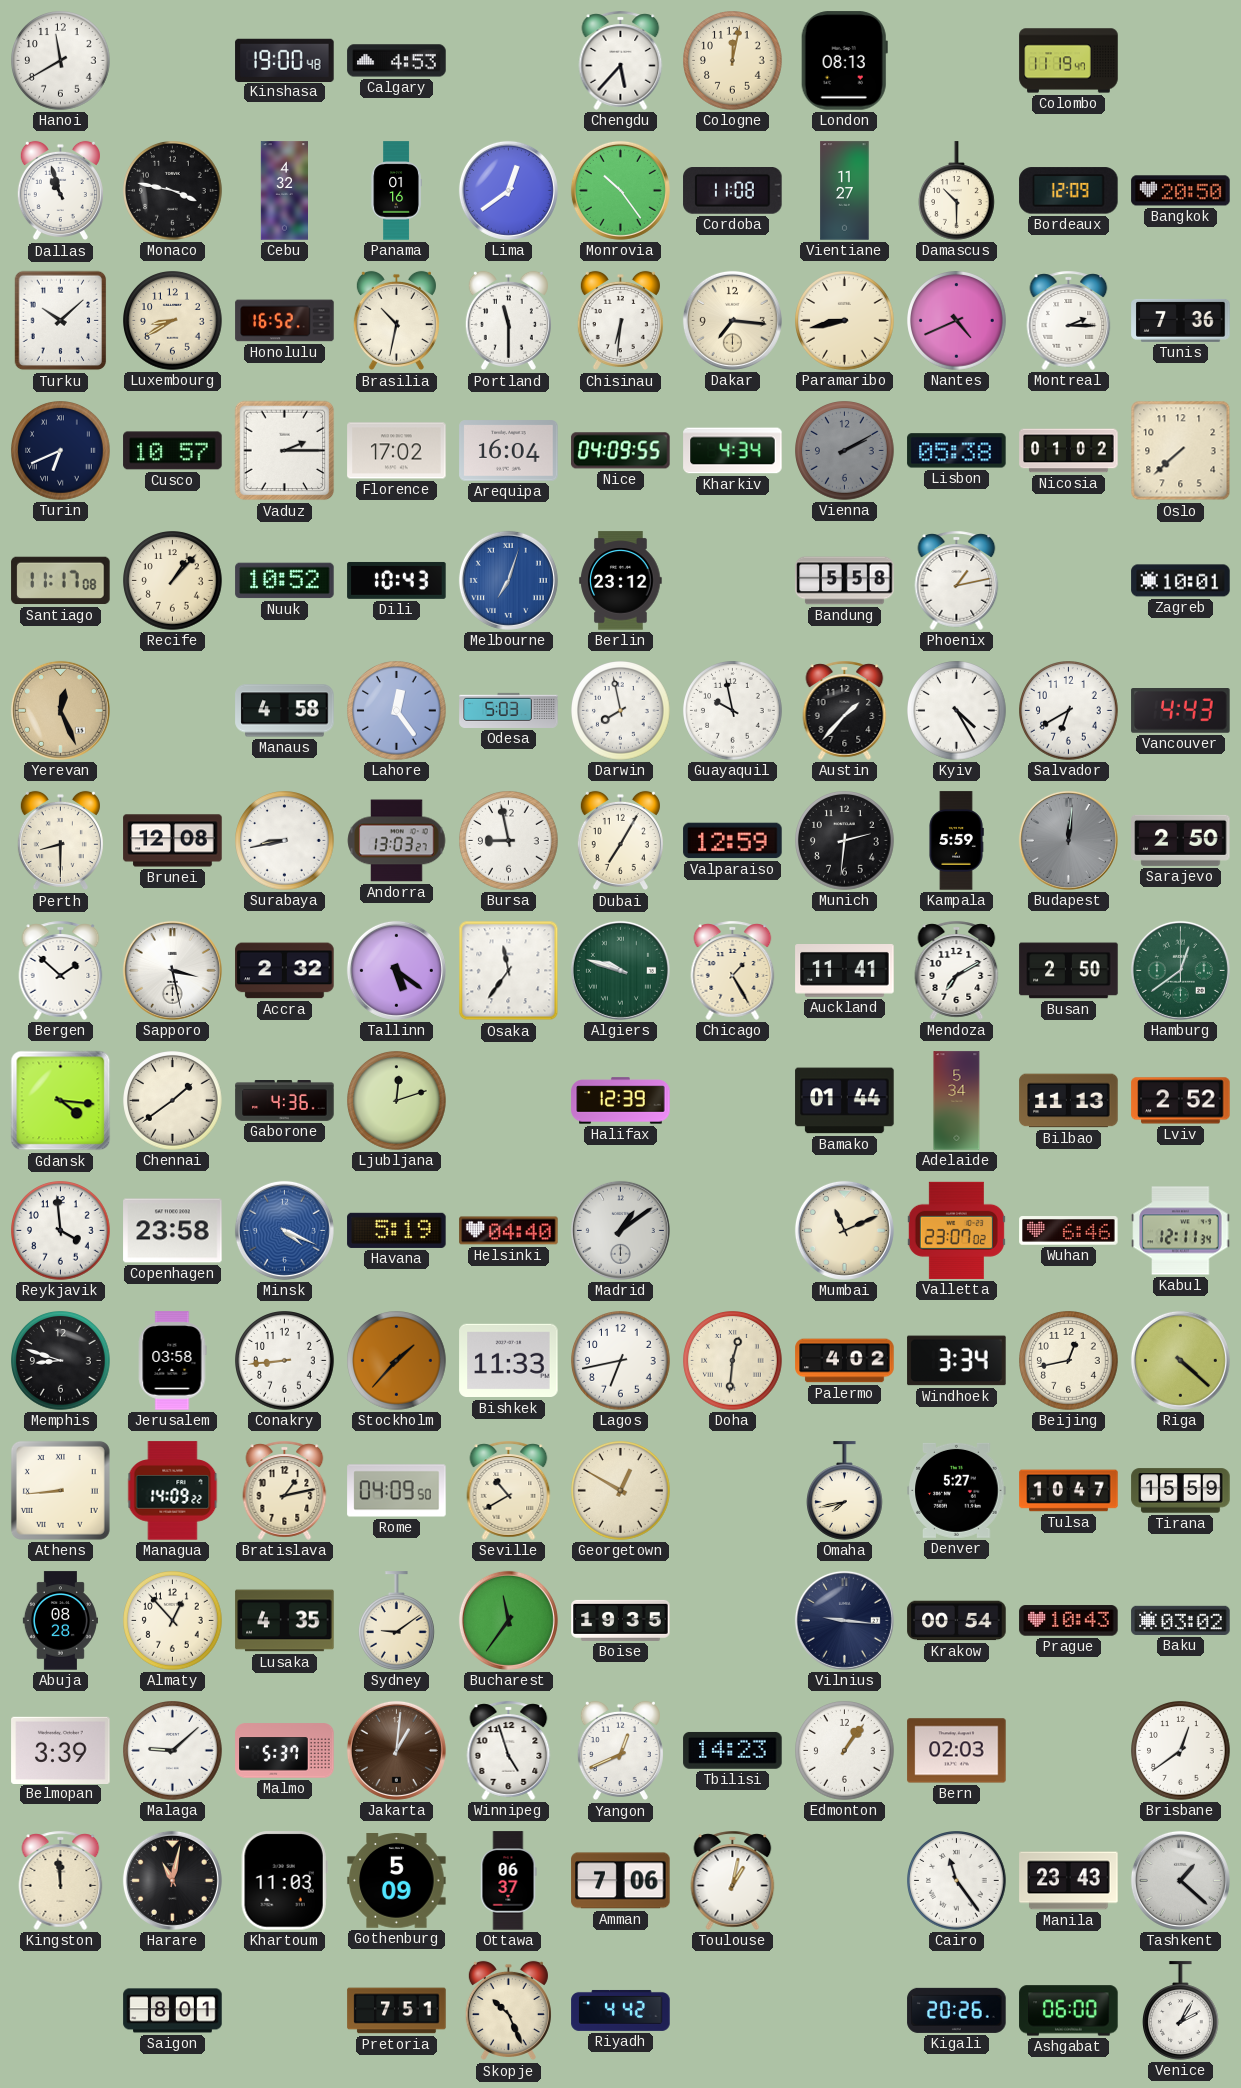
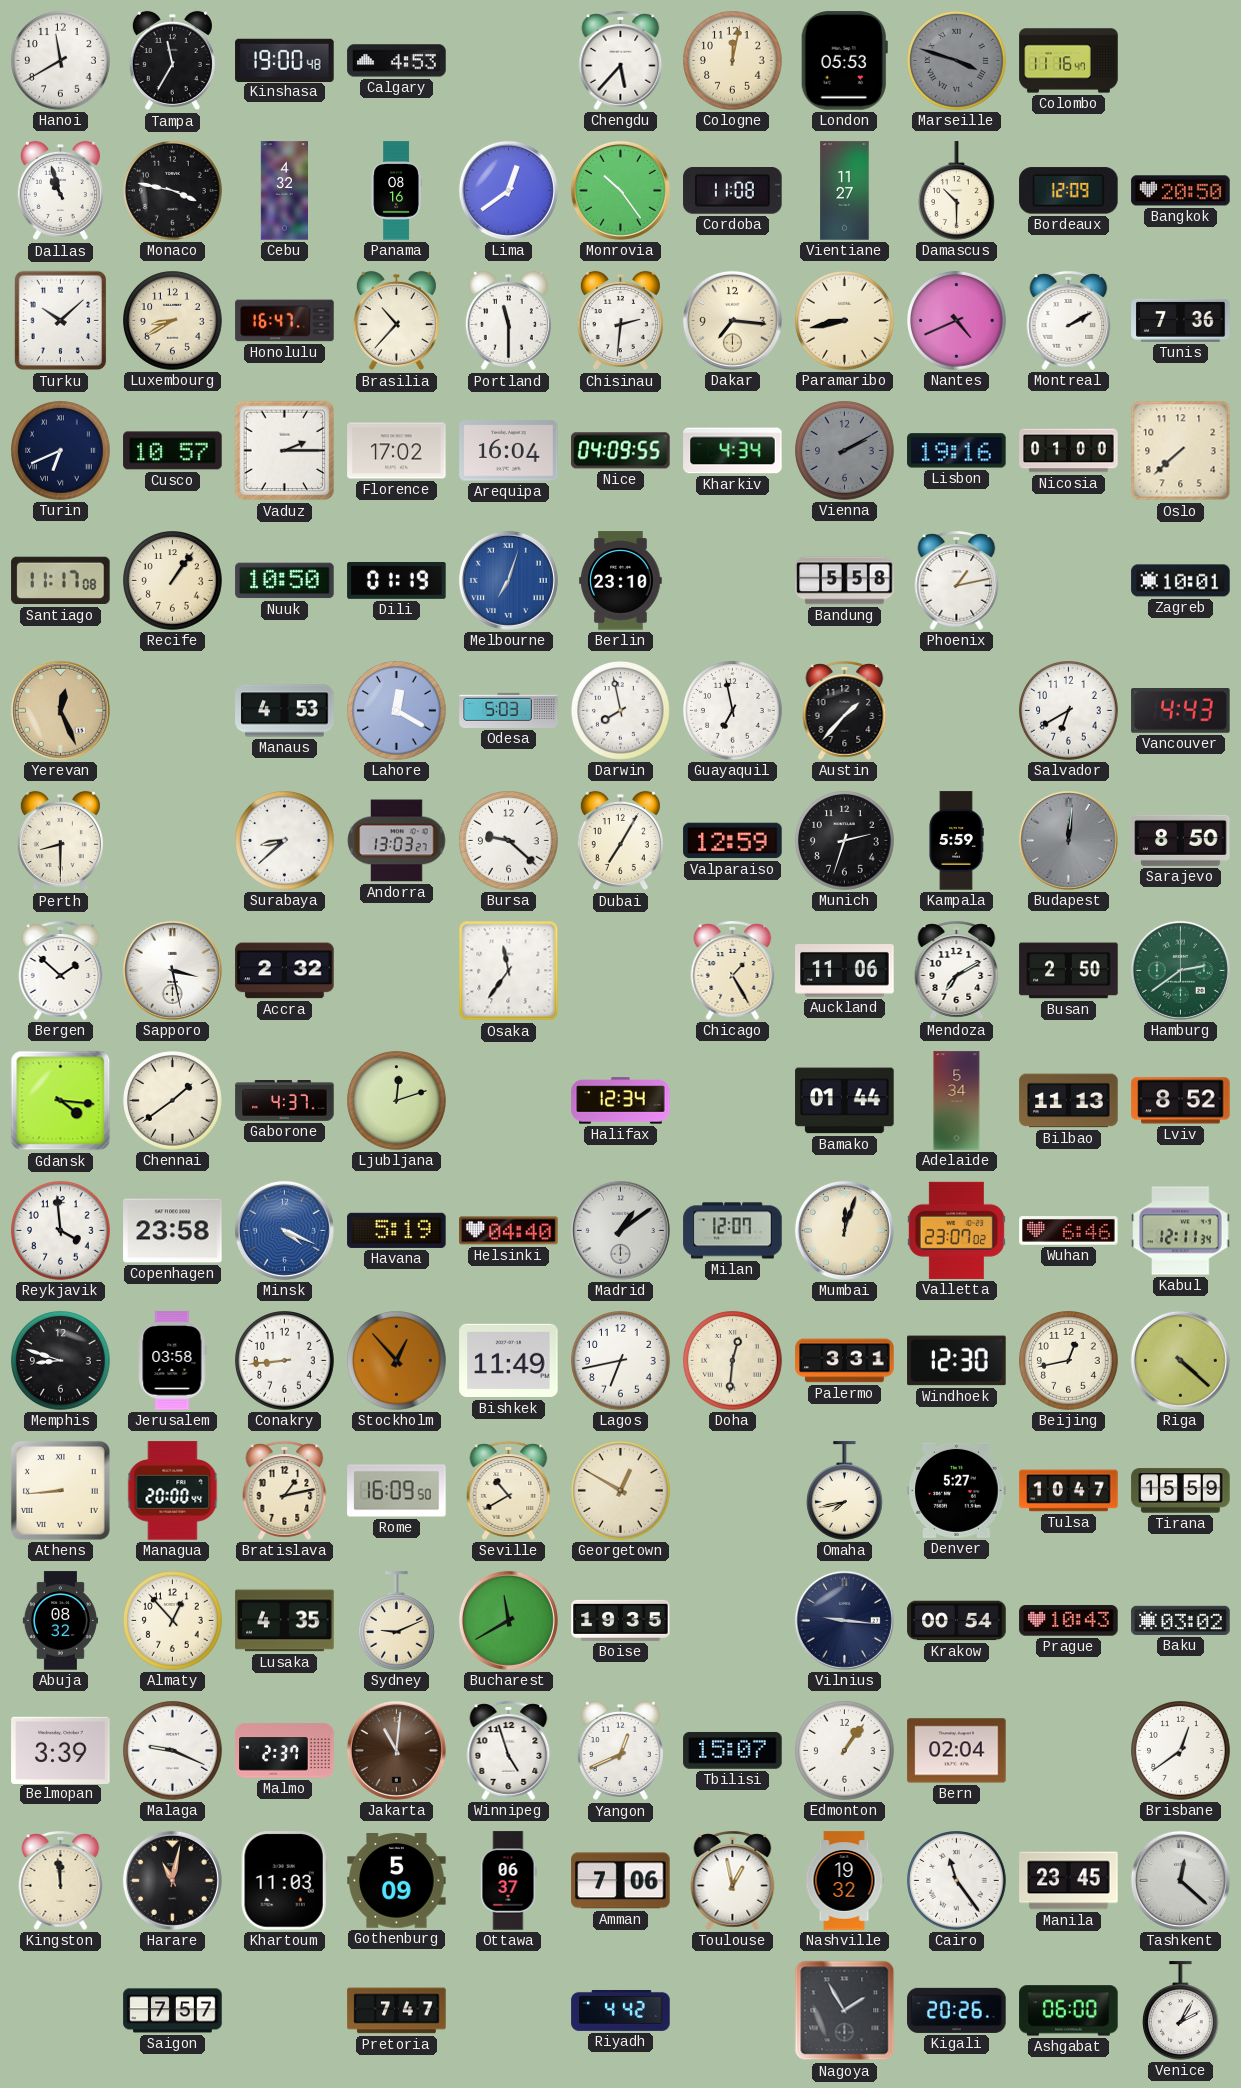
Tampa: none -> 11:35 (172, 61)
London: 08:13 -> 05:53 (844, 61)
Marseille: none -> 3:48 (957, 61)
Colombo: 11:19 -> 11:16 (1069, 61)
Panama: 01:16 -> 08:16 (396, 191)
Honolulu: 16:52 -> 16:47 (285, 321)
Brasilia: 10:32 -> 10:37 (396, 321)
Chisinau: 6:31 -> 2:31 (620, 321)
Montreal: 2:15 -> 2:10 (1069, 320)
Lisbon: 05:38 -> 19:16 (957, 451)
Nicosia: 01:02 -> 01:00 (1069, 451)
Recife: 1:07 -> 1:06 (173, 581)
Nuuk: 10:52 -> 10:50 (285, 581)
Dili: 10:43 -> 01:19 (397, 580)
Berlin: 23:12 -> 23:10 (621, 581)
Manaus: 4:58 -> 4:53 (285, 711)
Lahore: 12:24 -> 12:20 (397, 711)
Guayaquil: 9:58 -> 6:58 (733, 711)
Kyiv: 4:25 -> none (957, 711)
Brunei: 12:08 -> none (173, 841)
Surabaya: 8:43 -> 8:38 (285, 841)
Bursa: 8:58 -> 9:22 (509, 841)
Munich: 2:31 -> 2:33 (845, 841)
Sarajevo: 2:50 -> 8:50 (1181, 840)
Tallinn: 5:21 -> none (396, 970)
Algiers: 9:48 -> none (620, 970)
Auckland: 11:41 -> 11:06 (845, 971)
Hamburg: 12:39 -> 2:39 (1180, 970)
Gaborone: 4:36 -> 4:37 (285, 1101)
Halifax: 12:39 -> 12:34 (621, 1101)
Lviv: 2:52 -> 8:52 (1181, 1101)
Milan: none -> 12:07 (733, 1231)
Mumbai: 11:11 -> 12:03 (844, 1230)
Stockholm: 1:37 -> 12:53 (397, 1361)
Bishkek: 11:33 -> 11:49 (509, 1361)
Palermo: 4:02 -> 3:31 (845, 1361)
Windhoek: 3:34 -> 12:30 (957, 1361)
Managua: 14:09 -> 20:00 (173, 1491)
Rome: 04:09 -> 16:09 (397, 1491)
Abuja: 08:28 -> 08:32 (60, 1621)
Sydney: 9:09 -> 9:11 (397, 1621)
Bucharest: 11:36 -> 11:40 (508, 1620)
Malaga: 9:08 -> 9:19 (173, 1751)
Malmo: 5:37 -> 2:37 (285, 1751)
Jakarta: 1:01 -> 11:01 (396, 1750)
Tbilisi: 14:23 -> 15:07 (733, 1751)
Bern: 02:03 -> 02:04 (957, 1751)
Toulouse: 1:02 -> 12:58 (733, 1880)
Nashville: none -> 19:32 (844, 1881)
Manila: 23:43 -> 23:45 (1069, 1881)
Tashkent: 1:22 -> 12:22 (1180, 1880)
Saigon: 8:01 -> 7:57 (173, 2011)
Pretoria: 7:51 -> 7:47 (397, 2011)
Skopje: 10:26 -> none (508, 2011)
Nagoya: none -> 1:55 (845, 2011)
